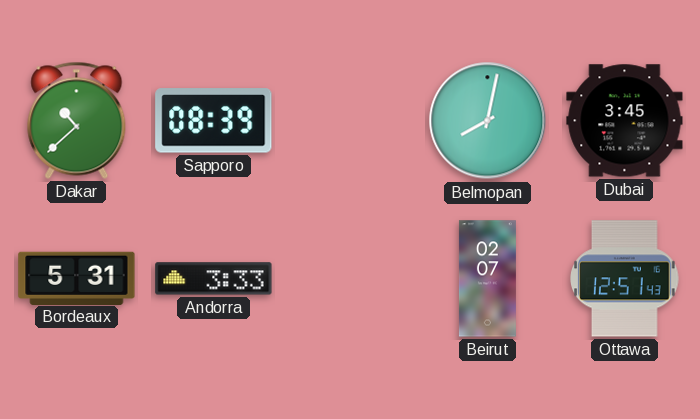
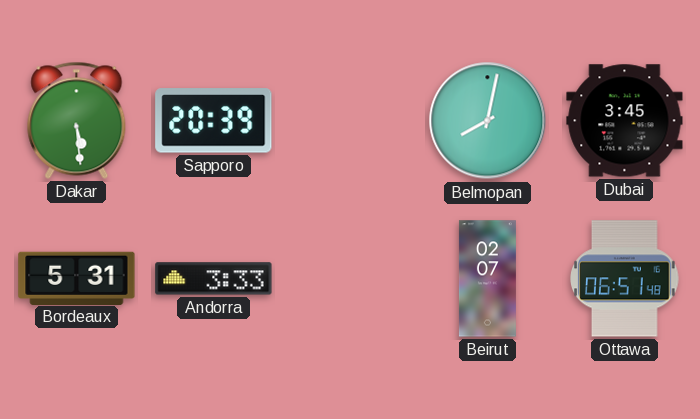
Dakar: 10:38 -> 5:29 (77, 120)
Sapporo: 08:39 -> 20:39 (214, 121)
Ottawa: 12:51 -> 06:51 (625, 279)
